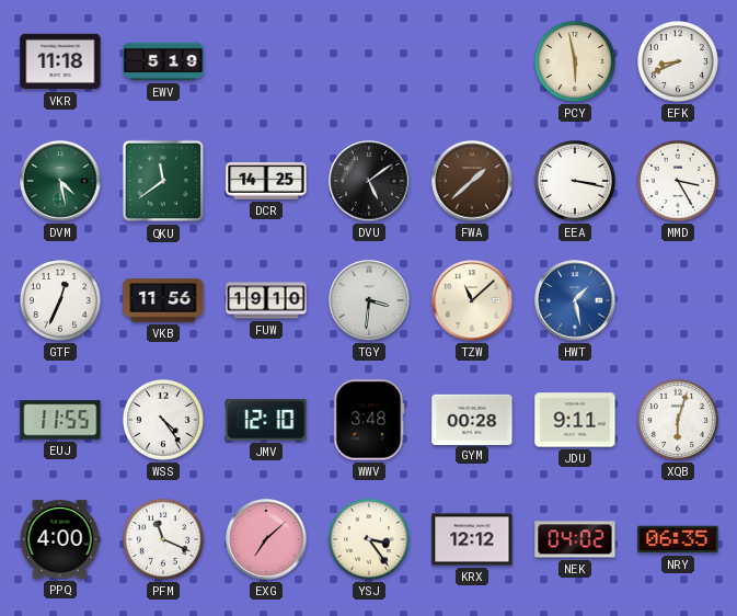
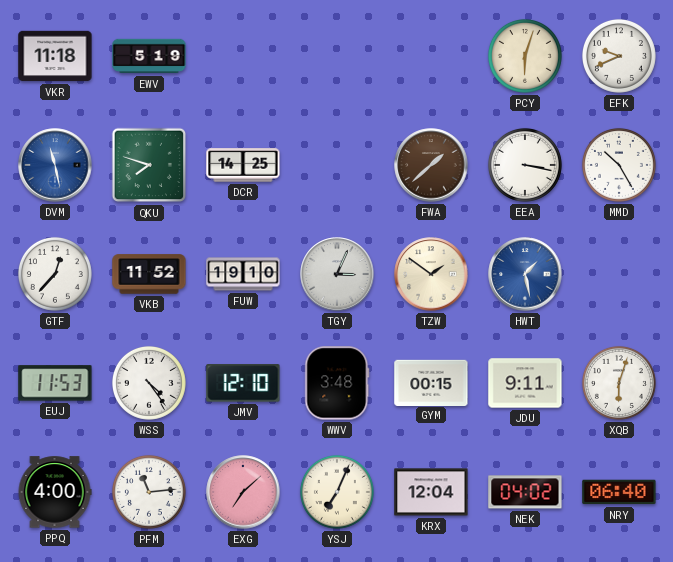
PCY: 5:58 -> 6:03 (525, 56)
EFK: 8:41 -> 9:41 (619, 56)
DVM: 4:28 -> 11:28 (55, 165)
DVM dial: green -> blue (55, 165)
QKU: 11:39 -> 7:48 (149, 165)
DVU: 5:09 -> none (369, 181)
MMD: 3:25 -> 10:25 (619, 165)
GTF: 12:34 -> 12:37 (55, 274)
VKB: 11:56 -> 11:52 (149, 274)
TGY: 3:31 -> 3:04 (337, 274)
TZW: 11:08 -> 1:51 (431, 274)
EUJ: 11:55 -> 11:53 (55, 383)
GYM: 00:28 -> 00:15 (431, 382)
PFM: 11:19 -> 11:14 (149, 492)
YSJ: 3:24 -> 7:04 (337, 492)
KRX: 12:12 -> 12:04 (431, 492)
NRY: 06:35 -> 06:40 (619, 492)
